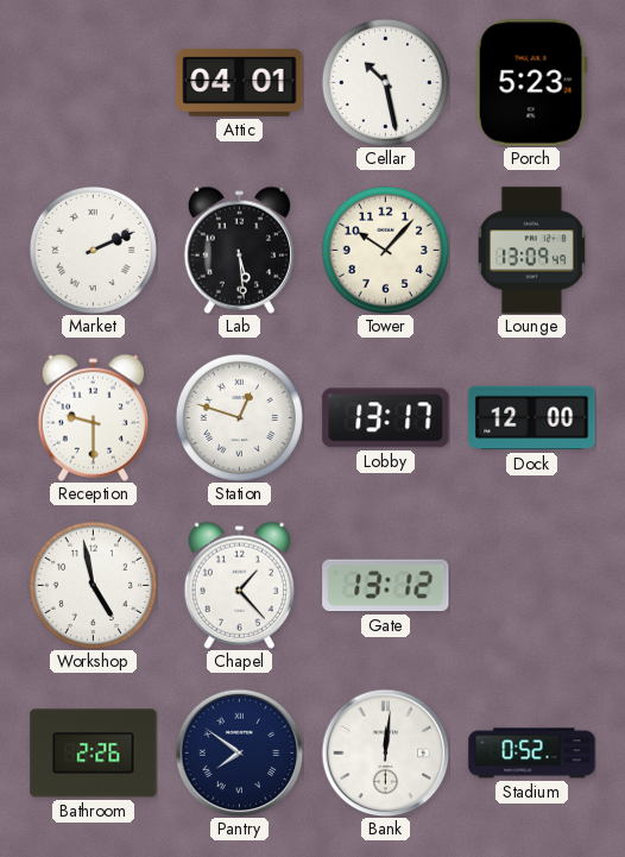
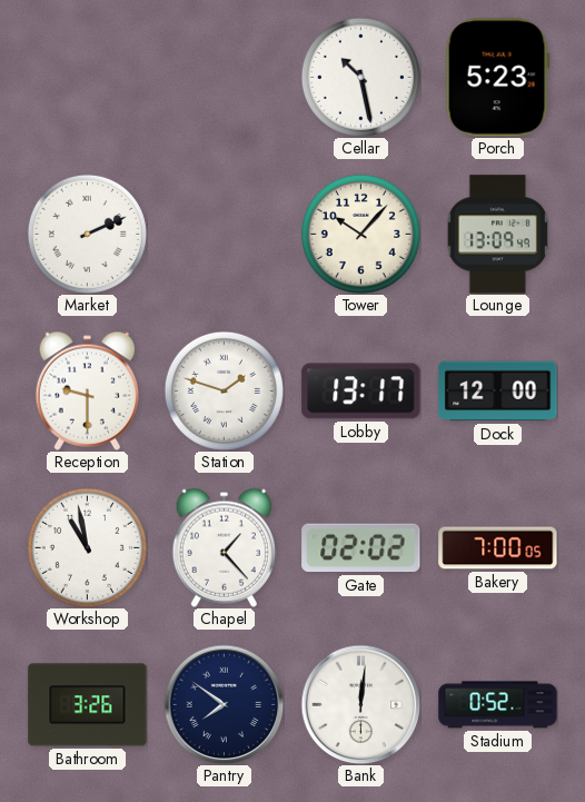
Attic: 04:01 -> none (240, 82)
Lab: 5:29 -> none (239, 250)
Station: 12:48 -> 1:48 (224, 390)
Workshop: 4:58 -> 10:58 (87, 547)
Gate: 13:12 -> 02:02 (361, 548)
Bakery: none -> 7:00 (498, 548)
Bathroom: 2:26 -> 3:26 (88, 705)
